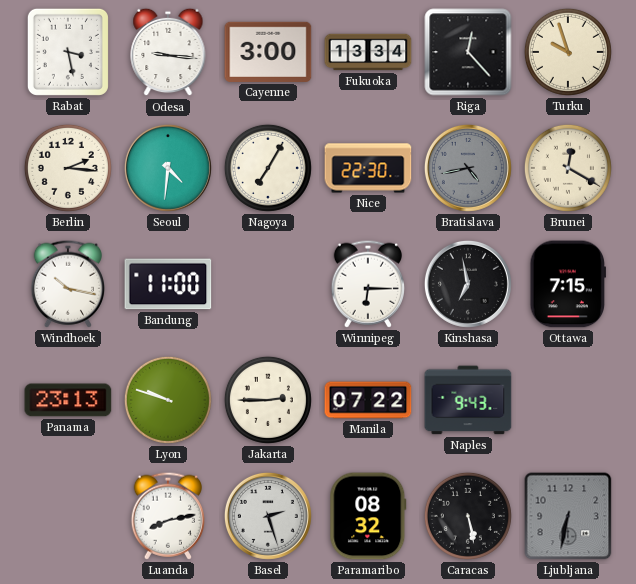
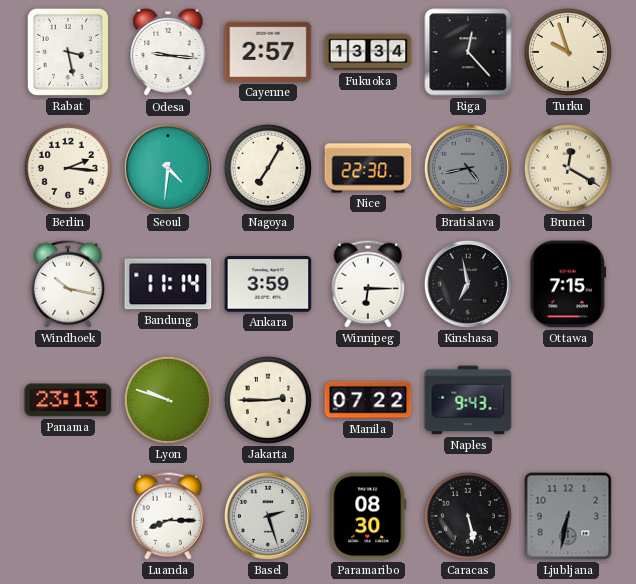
Cayenne: 3:00 -> 2:57 (268, 52)
Bandung: 11:00 -> 11:14 (168, 284)
Ankara: none -> 3:59 (268, 284)
Luanda: 8:13 -> 8:15 (167, 516)
Paramaribo: 08:32 -> 08:30 (368, 516)
